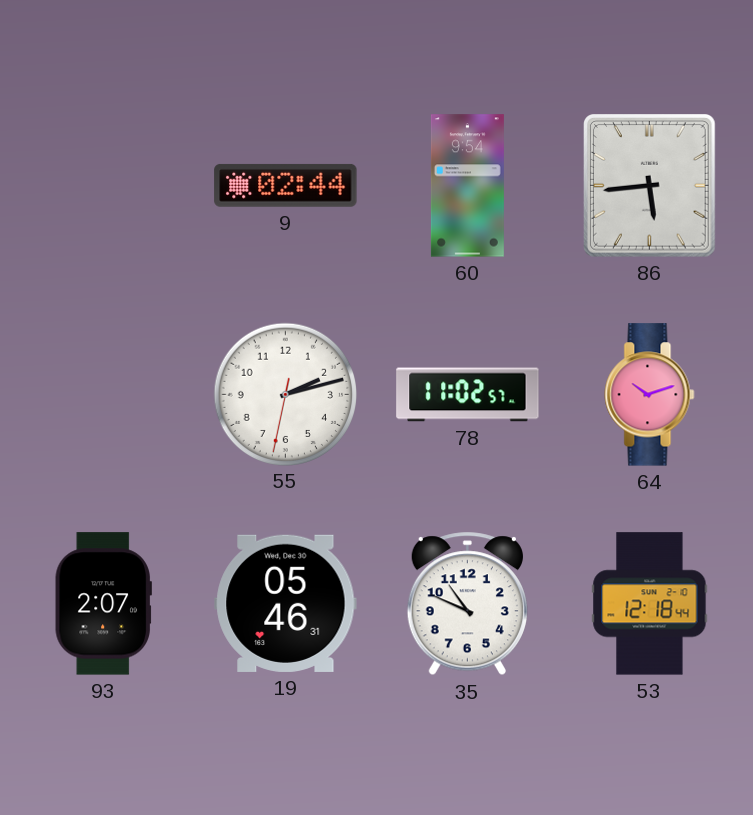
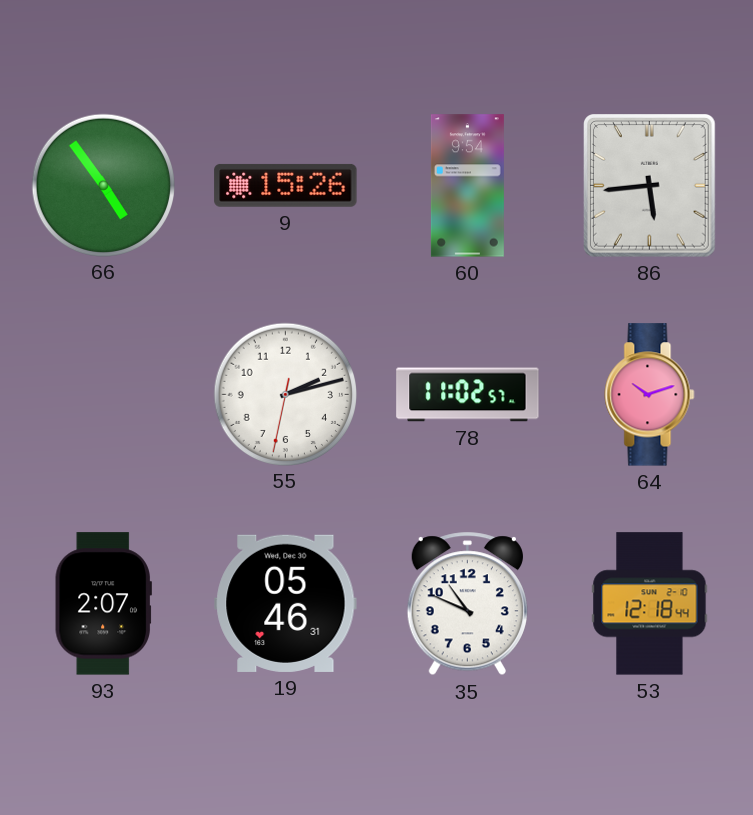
66: none -> 4:54 (103, 185)
9: 02:44 -> 15:26 (286, 185)
